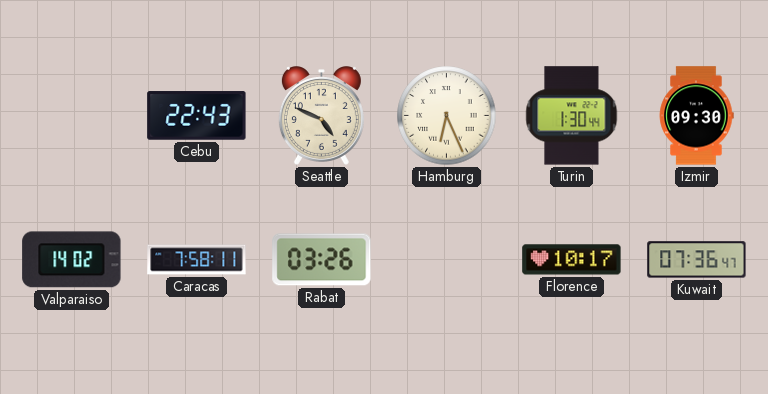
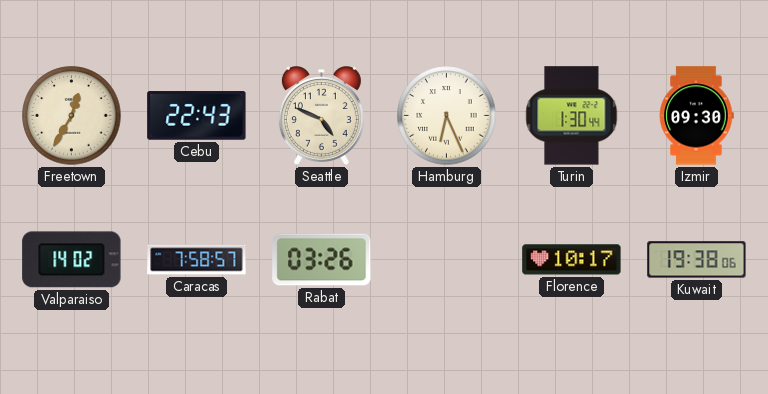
Freetown: none -> 12:35 (72, 116)
Caracas: 7:58:11 -> 7:58:57 (197, 260)
Kuwait: 07:36 -> 19:38 (697, 260)
